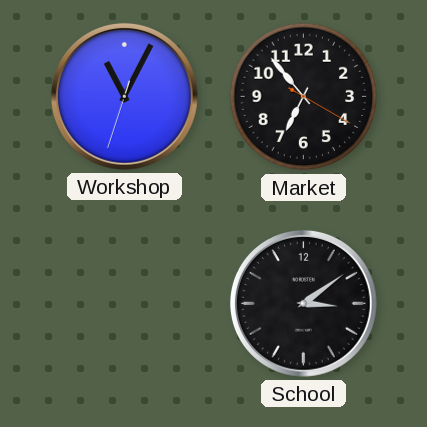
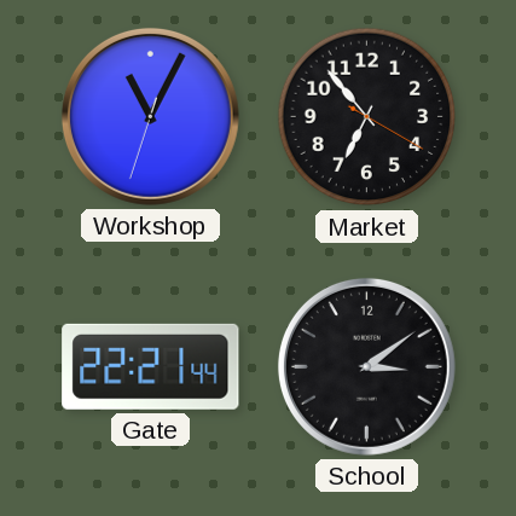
Gate: none -> 22:21 (151, 366)
